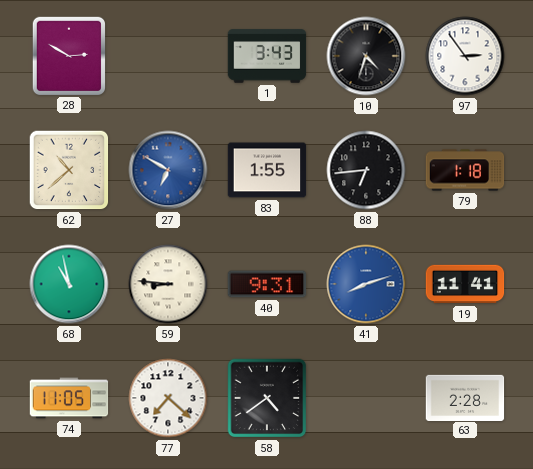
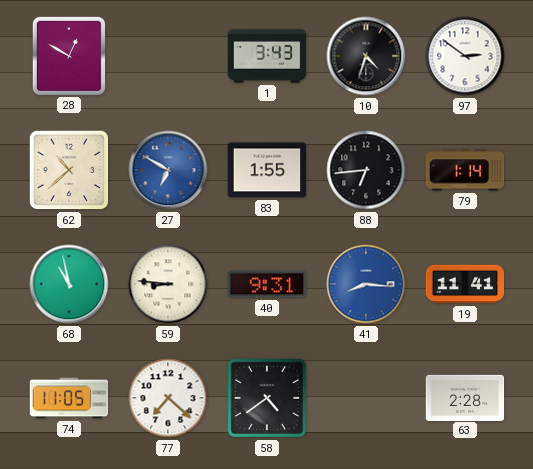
28: 2:50 -> 12:50 (68, 55)
97: 2:54 -> 2:51 (465, 56)
79: 1:18 -> 1:14 (465, 170)
41: 8:12 -> 8:16 (366, 284)
